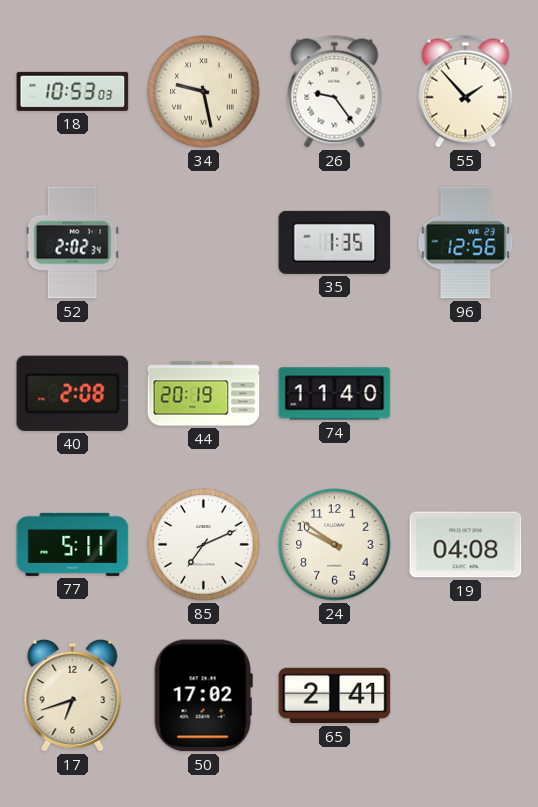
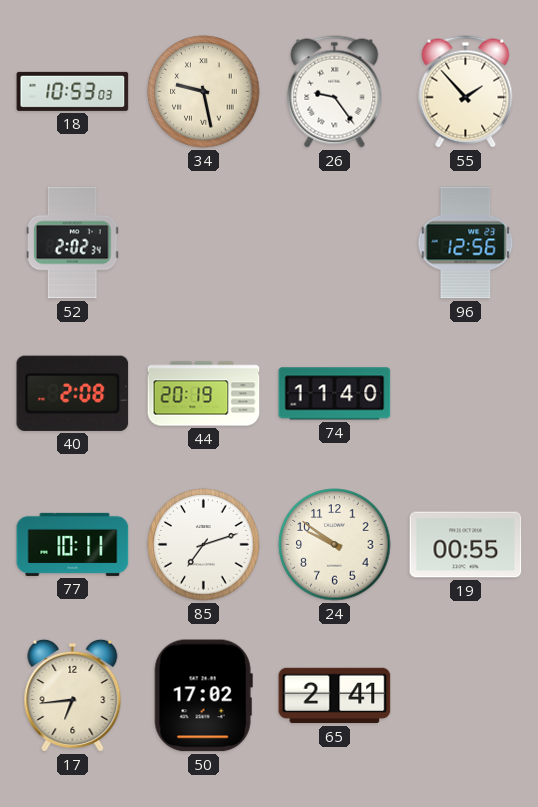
35: 1:35 -> none (335, 242)
77: 5:11 -> 10:11 (73, 544)
85: 7:11 -> 7:12 (204, 545)
19: 04:08 -> 00:55 (466, 545)
17: 6:42 -> 6:44 (73, 695)
